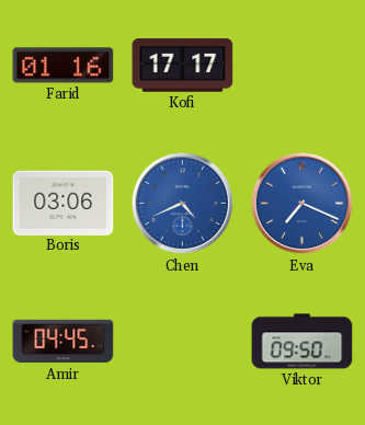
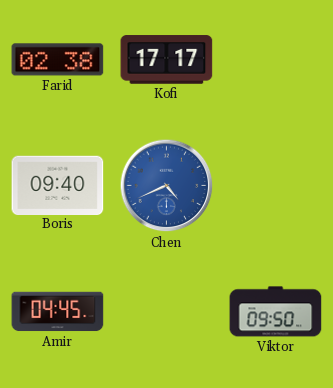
Farid: 01:16 -> 02:38 (58, 60)
Boris: 03:06 -> 09:40 (58, 185)
Eva: 7:19 -> none (303, 204)
